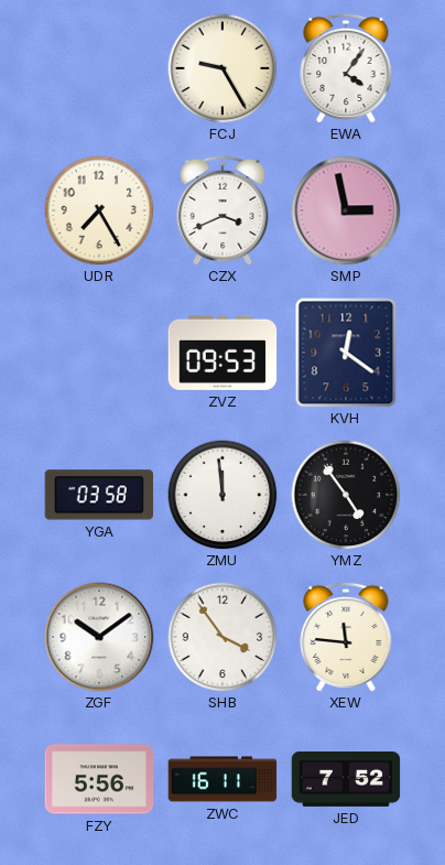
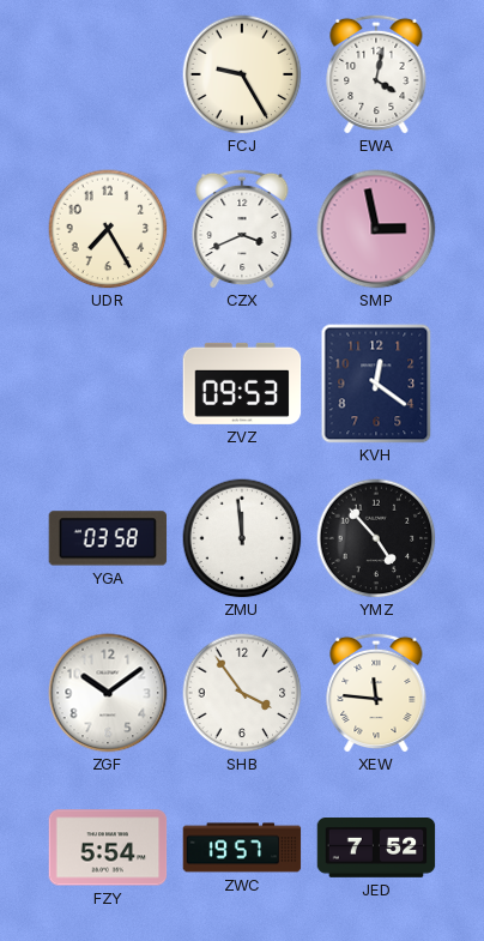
EWA: 4:06 -> 4:02 (376, 74)
YMZ: 4:54 -> 4:53 (376, 538)
FZY: 5:56 -> 5:54 (108, 847)
ZWC: 16:11 -> 19:57 (242, 847)
